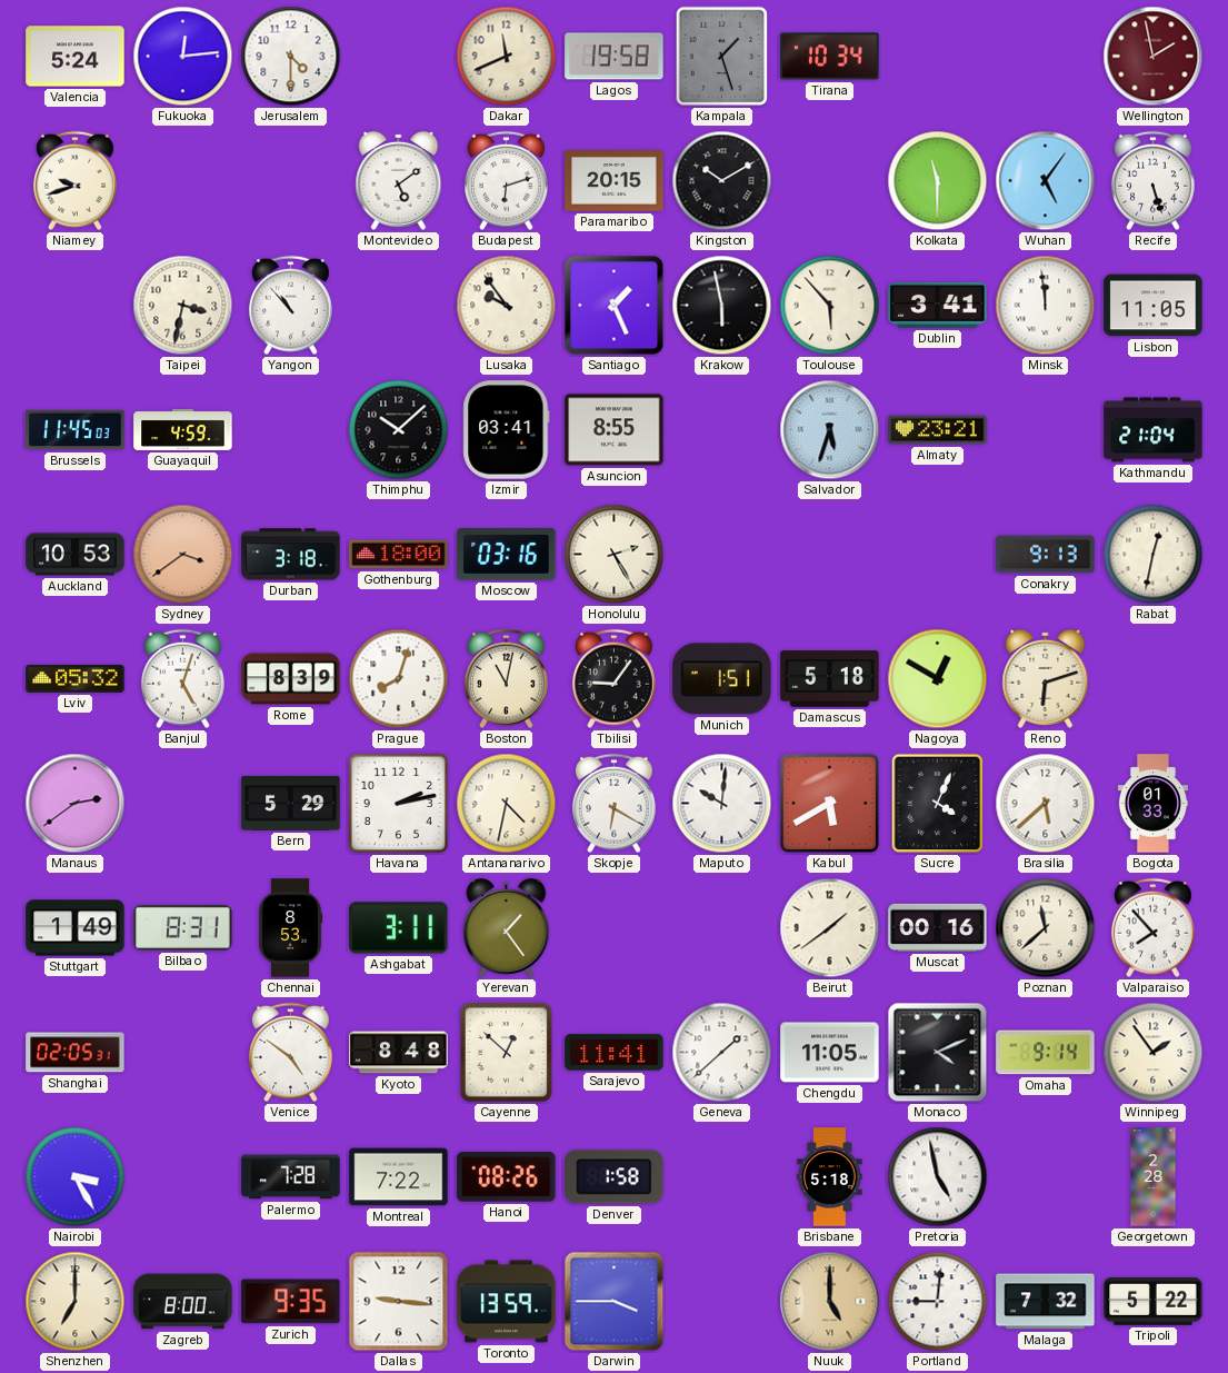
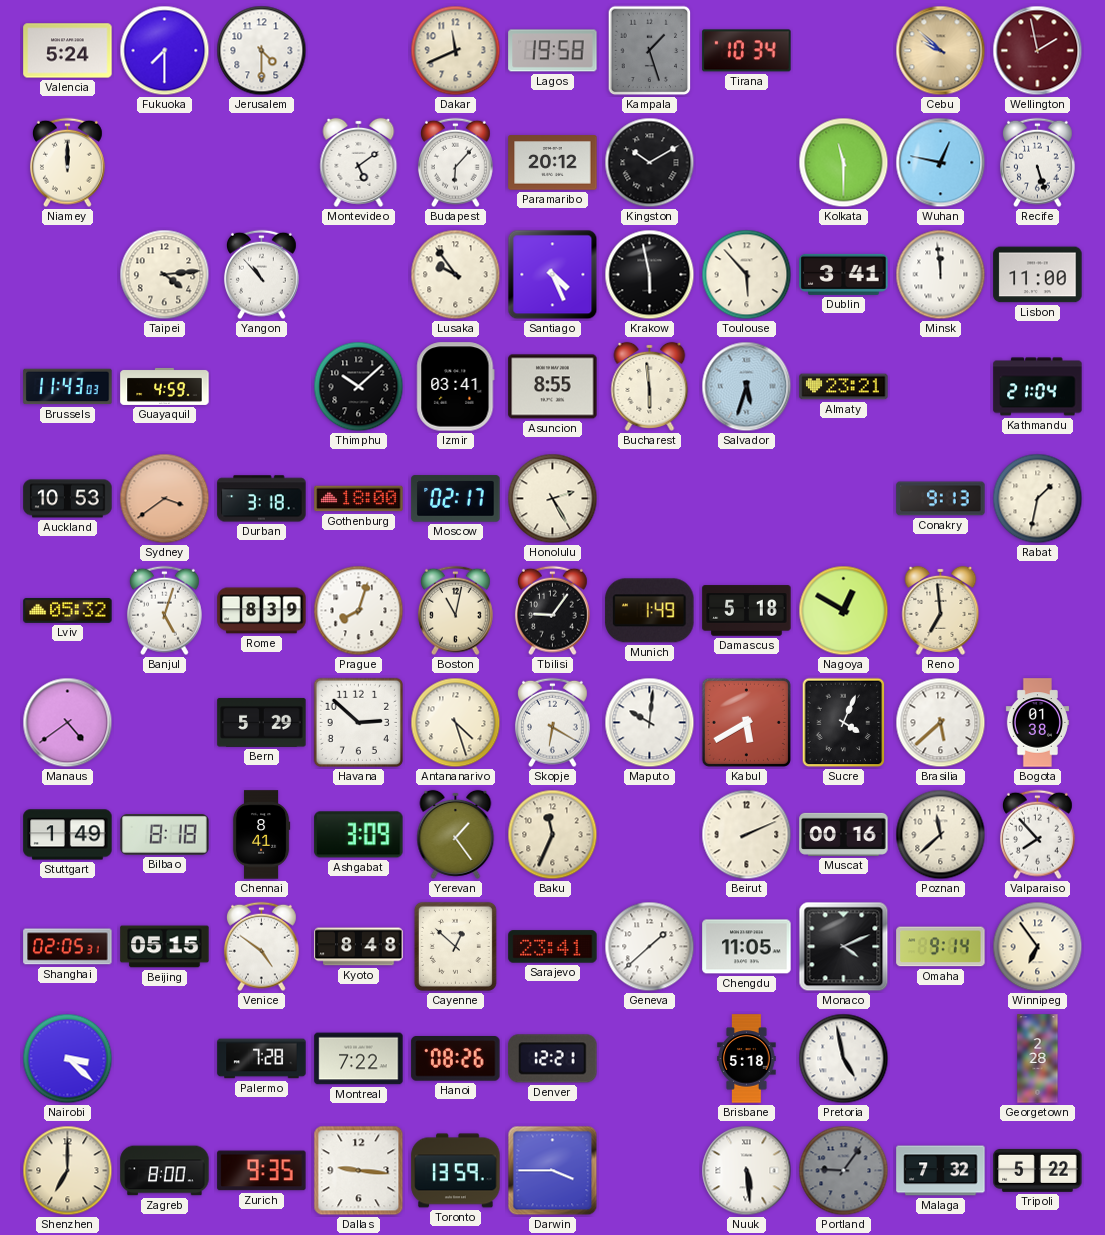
Fukuoka: 12:14 -> 7:30 (165, 51)
Cebu: none -> 9:52 (941, 51)
Niamey: 9:42 -> 12:00 (67, 163)
Budapest: 6:12 -> 6:07 (455, 163)
Paramaribo: 20:15 -> 20:12 (553, 163)
Wuhan: 5:06 -> 12:47 (941, 163)
Taipei: 3:32 -> 4:14 (165, 275)
Santiago: 1:26 -> 4:26 (553, 275)
Lisbon: 11:05 -> 11:00 (1038, 275)
Brussels: 11:45 -> 11:43 (68, 387)
Bucharest: none -> 5:59 (650, 386)
Moscow: 03:16 -> 02:17 (456, 499)
Rabat: 12:32 -> 1:32 (1038, 499)
Munich: 1:51 -> 1:49 (650, 611)
Reno: 6:12 -> 6:59 (941, 610)
Manaus: 2:39 -> 4:39 (68, 723)
Havana: 2:13 -> 2:52 (358, 722)
Antananarivo: 4:32 -> 4:27 (456, 723)
Bogota: 01:33 -> 01:38 (1037, 723)
Bilbao: 8:31 -> 8:18 (165, 835)
Chennai: 8:53 -> 8:41 (261, 835)
Ashgabat: 3:11 -> 3:09 (359, 835)
Baku: none -> 11:34 (553, 835)
Beirut: 1:39 -> 2:11 (747, 835)
Beijing: none -> 05:15 (165, 947)
Sarajevo: 11:41 -> 23:41 (553, 947)
Winnipeg: 1:54 -> 6:54 (1038, 947)
Nairobi: 3:25 -> 3:22 (68, 1059)
Denver: 1:58 -> 12:21 (553, 1059)
Nuuk: 5:00 -> 5:29 (747, 1171)
Nuuk dial: champagne -> white (747, 1171)
Portland: 9:01 -> 9:06 (844, 1171)
Portland dial: white -> grey (844, 1171)
